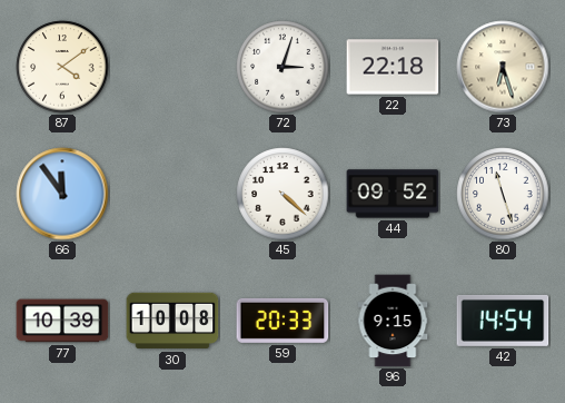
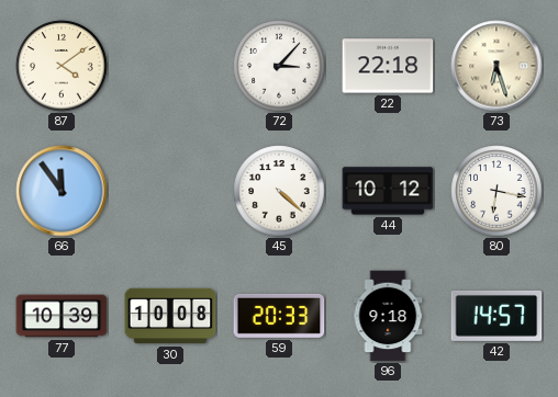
72: 3:03 -> 3:07 (279, 66)
44: 09:52 -> 10:12 (388, 191)
80: 11:27 -> 6:17 (496, 191)
96: 9:15 -> 9:18 (388, 316)
42: 14:54 -> 14:57 (496, 316)
